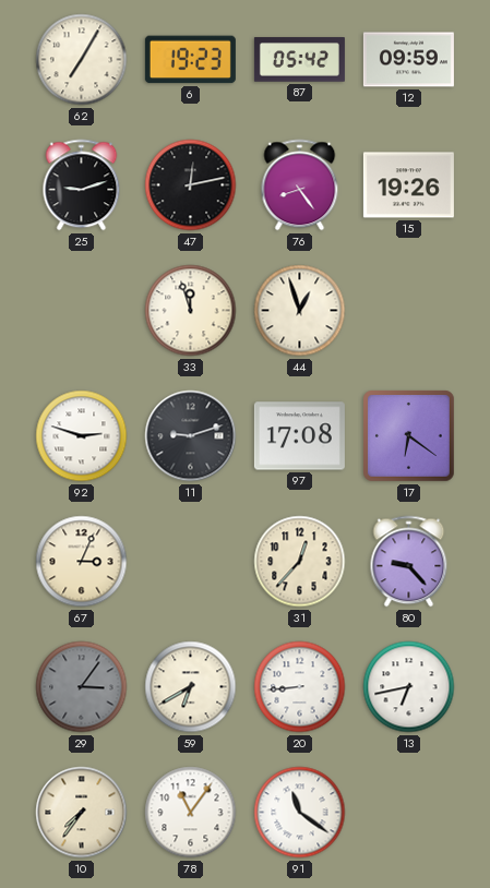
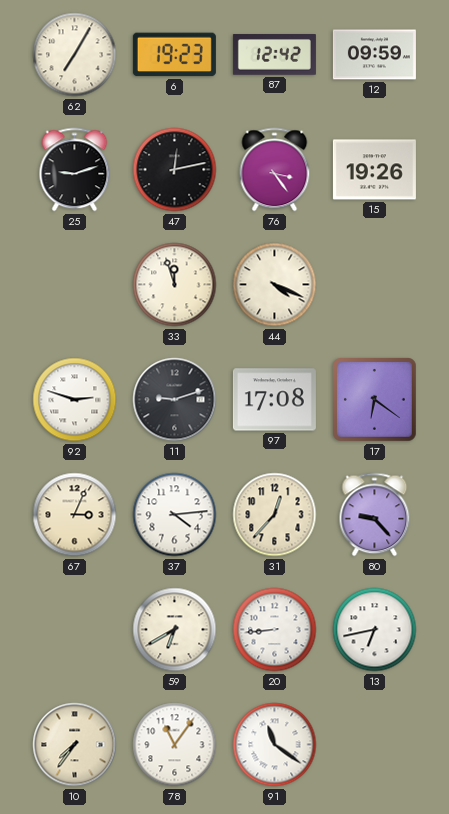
87: 05:42 -> 12:42 (274, 55)
76: 8:24 -> 3:24 (275, 170)
44: 12:57 -> 4:19 (275, 285)
37: none -> 4:14 (175, 515)
29: 3:06 -> none (82, 687)
